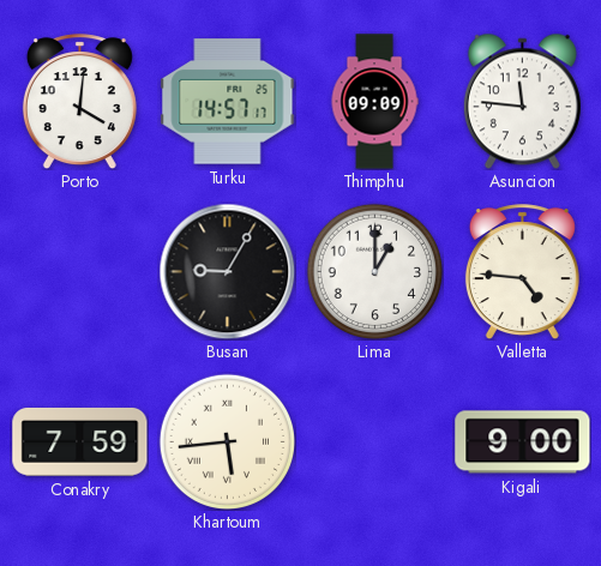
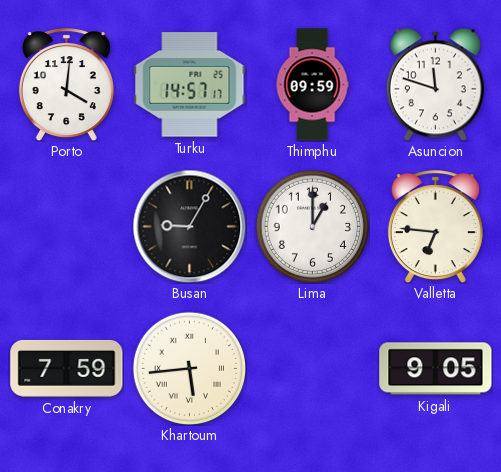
Thimphu: 09:09 -> 09:59 (312, 85)
Asuncion: 11:46 -> 11:48 (435, 84)
Valletta: 4:46 -> 6:46 (435, 227)
Kigali: 9:00 -> 9:05 (436, 369)
